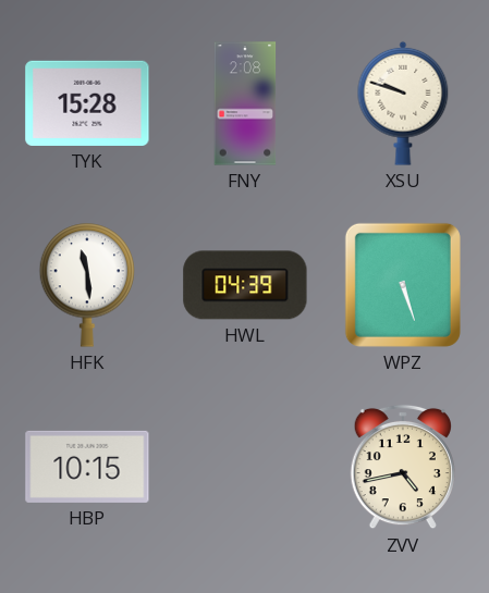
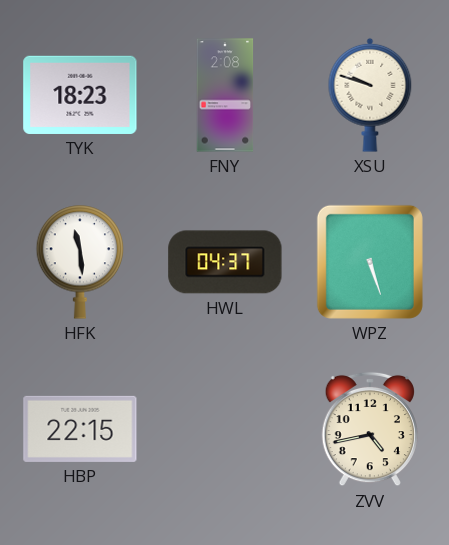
TYK: 15:28 -> 18:23 (80, 95)
HWL: 04:39 -> 04:37 (225, 262)
HBP: 10:15 -> 22:15 (80, 429)
